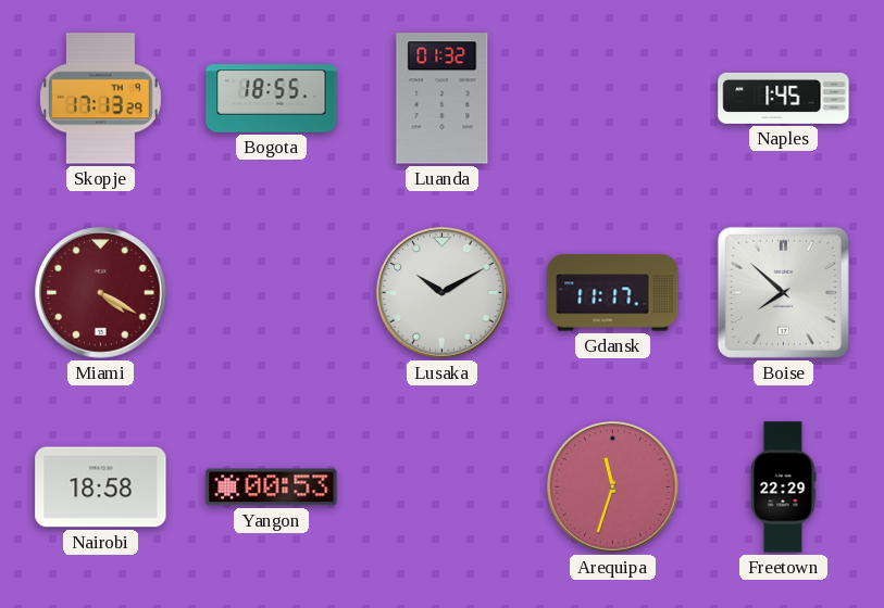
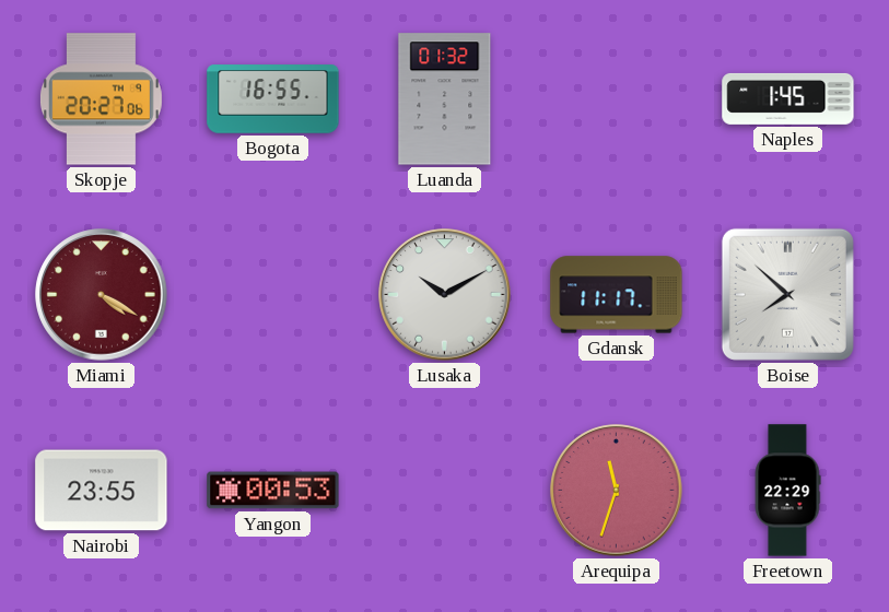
Skopje: 17:13 -> 20:27 (101, 99)
Bogota: 18:55 -> 16:55 (273, 99)
Nairobi: 18:58 -> 23:55 (102, 491)
